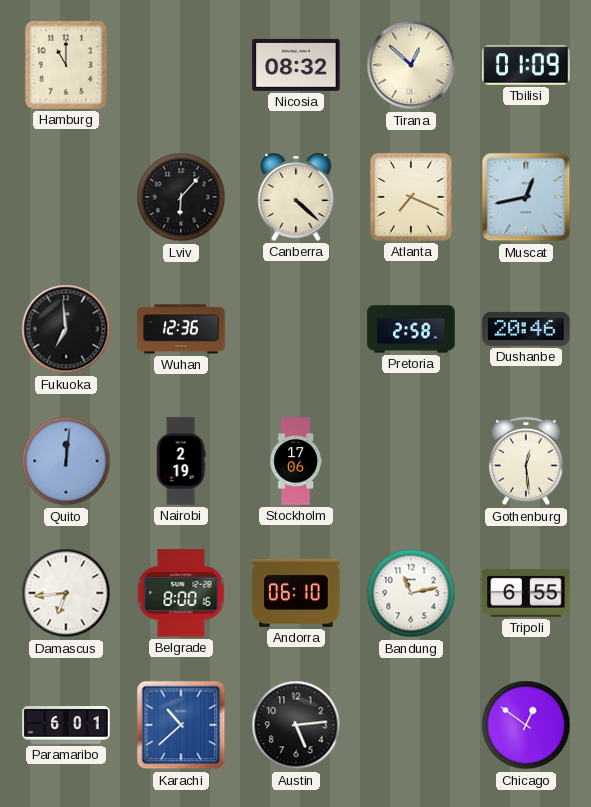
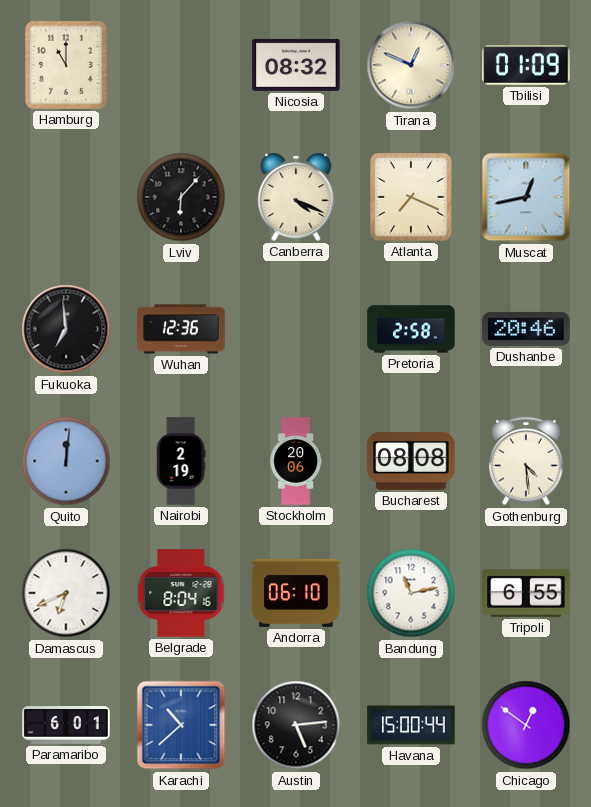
Tirana: 12:52 -> 12:49 (411, 65)
Canberra: 4:22 -> 4:19 (296, 198)
Stockholm: 17:06 -> 20:06 (296, 461)
Bucharest: none -> 08:08 (411, 461)
Gothenburg: 12:29 -> 4:29 (526, 461)
Damascus: 6:44 -> 6:41 (66, 593)
Belgrade: 8:00 -> 8:04 (181, 593)
Havana: none -> 15:00 (411, 725)
